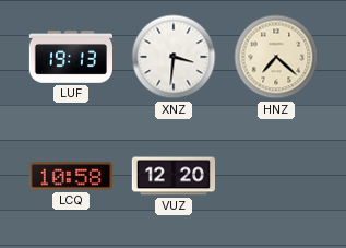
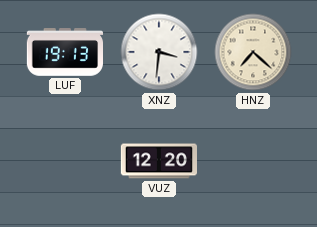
LCQ: 10:58 -> none (71, 176)
